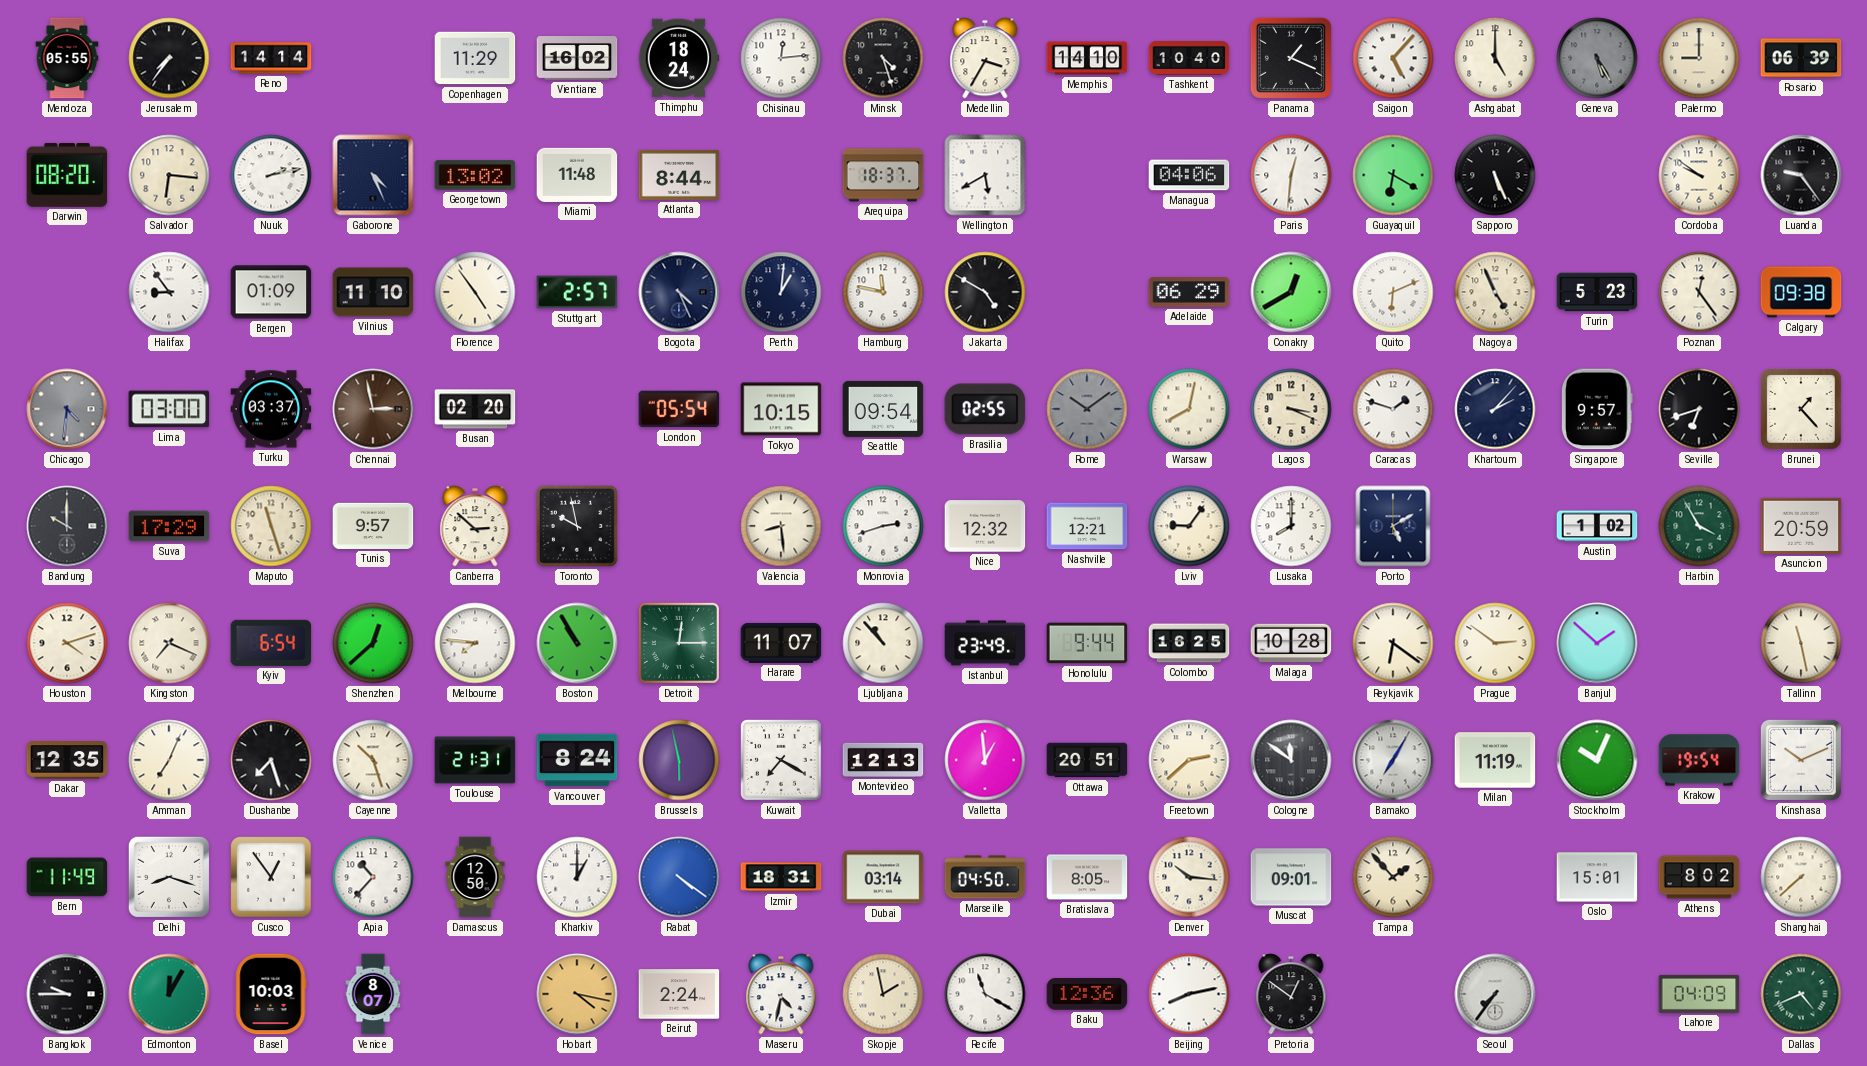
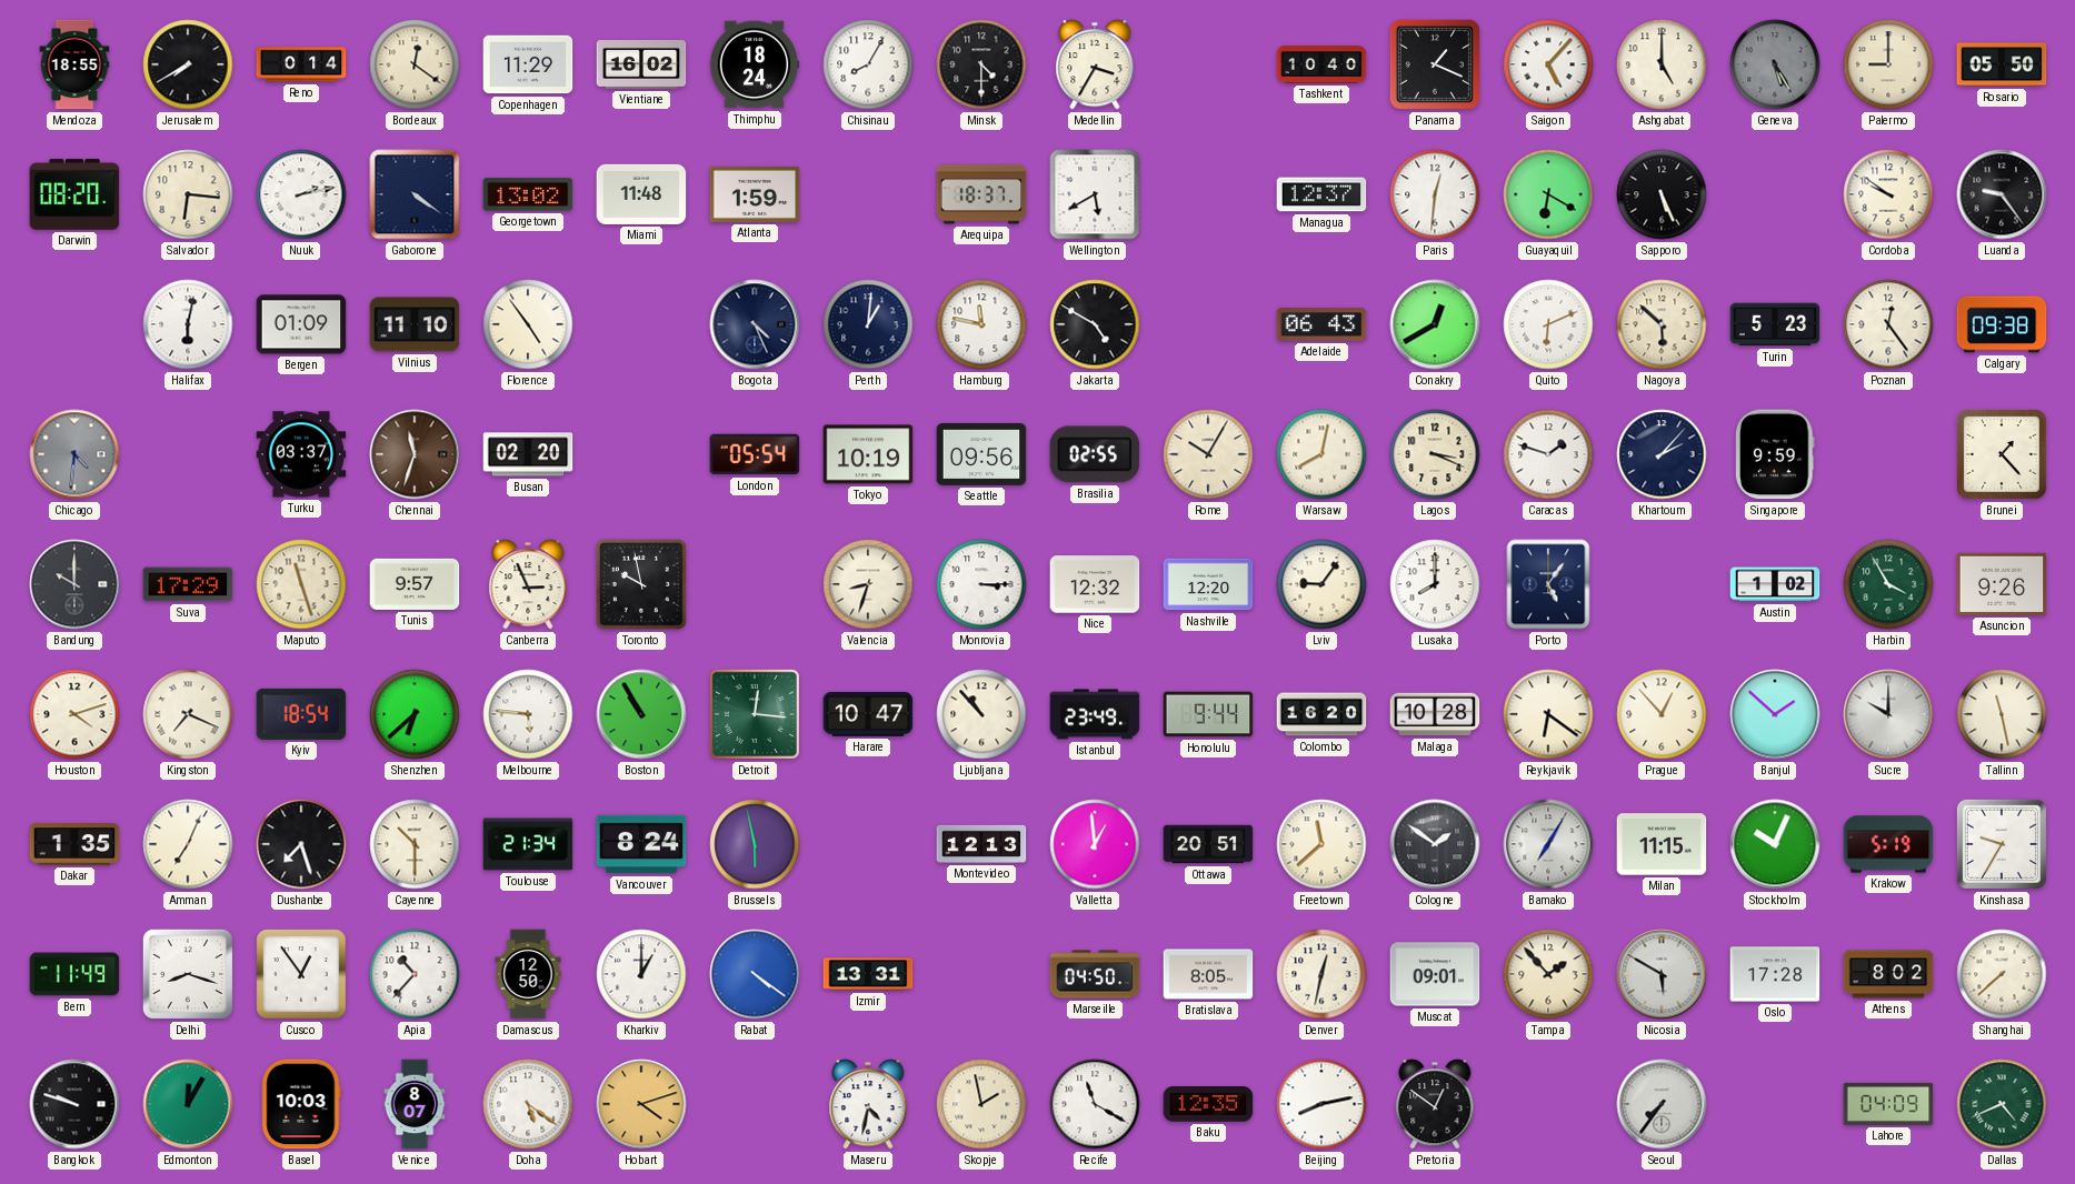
Mendoza: 05:55 -> 18:55 (74, 64)
Jerusalem: 7:36 -> 7:40 (188, 64)
Reno: 14:14 -> 0:14 (301, 64)
Bordeaux: none -> 12:21 (415, 64)
Chisinau: 12:14 -> 8:05 (868, 64)
Minsk: 4:27 -> 4:30 (981, 64)
Memphis: 14:10 -> none (1087, 58)
Rosario: 06:39 -> 05:50 (2002, 64)
Gaborone: 4:26 -> 4:21 (415, 194)
Atlanta: 8:44 -> 1:59 (755, 194)
Managua: 04:06 -> 12:37 (1321, 194)
Halifax: 8:54 -> 6:02 (188, 324)
Stuttgart: 2:57 -> none (577, 292)
Adelaide: 06:29 -> 06:43 (1321, 324)
Nagoya: 4:56 -> 5:52 (1662, 324)
Lima: 03:00 -> none (169, 409)
Chennai: 2:58 -> 11:33 (415, 454)
Tokyo: 10:15 -> 10:19 (868, 454)
Seattle: 09:54 -> 09:56 (981, 454)
Rome: 10:09 -> 10:05 (1208, 454)
Rome dial: grey -> cream (1208, 454)
Singapore: 9:57 -> 9:59 (1775, 454)
Seville: 6:42 -> none (1699, 409)
Canberra: 2:52 -> 2:56 (528, 584)
Valencia: 8:29 -> 8:33 (868, 584)
Monrovia: 2:42 -> 3:15 (981, 584)
Nashville: 12:21 -> 12:20 (1208, 584)
Porto: 5:10 -> 5:06 (1548, 584)
Asuncion: 20:59 -> 9:26 (2002, 584)
Kyiv: 6:54 -> 18:54 (301, 714)
Shenzhen: 12:38 -> 6:38 (415, 714)
Melbourne: 7:46 -> 5:46 (528, 714)
Detroit: 12:15 -> 12:16 (755, 714)
Harare: 11:07 -> 10:47 (868, 714)
Colombo: 16:25 -> 16:20 (1321, 714)
Prague: 2:51 -> 12:53 (1662, 714)
Sucre: none -> 10:00 (1888, 714)
Dakar: 12:35 -> 1:35 (74, 844)
Cayenne: 10:27 -> 10:30 (415, 844)
Toulouse: 21:31 -> 21:34 (528, 844)
Kuwait: 7:20 -> none (781, 760)
Freetown: 2:38 -> 11:38 (1321, 844)
Cologne: 11:51 -> 1:51 (1435, 844)
Milan: 11:19 -> 11:15 (1662, 844)
Krakow: 19:54 -> 5:19 (1888, 844)
Kinshasa: 10:11 -> 9:35 (2002, 844)
Izmir: 18:31 -> 13:31 (868, 974)
Dubai: 03:14 -> none (883, 877)
Denver: 10:16 -> 12:32 (1321, 974)
Nicosia: none -> 5:50 (1662, 974)
Oslo: 15:01 -> 17:28 (1775, 974)
Bangkok: 9:45 -> 9:48 (74, 1104)
Doha: none -> 5:21 (528, 1104)
Hobart: 4:17 -> 4:12 (641, 1104)
Beirut: 2:24 -> none (679, 994)
Baku: 12:36 -> 12:35 (1208, 1105)
